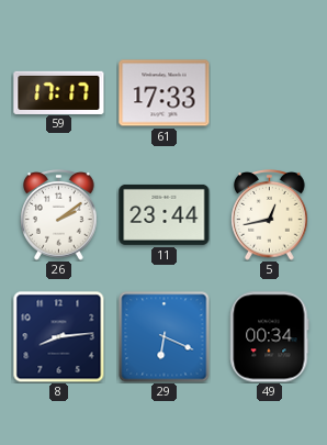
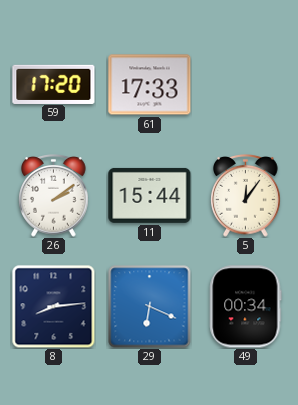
59: 17:17 -> 17:20 (54, 84)
11: 23:44 -> 15:44 (150, 195)
5: 12:43 -> 12:06 (246, 196)
